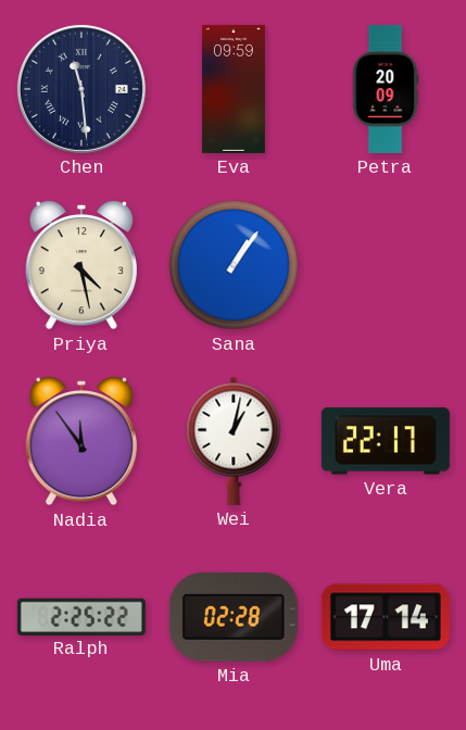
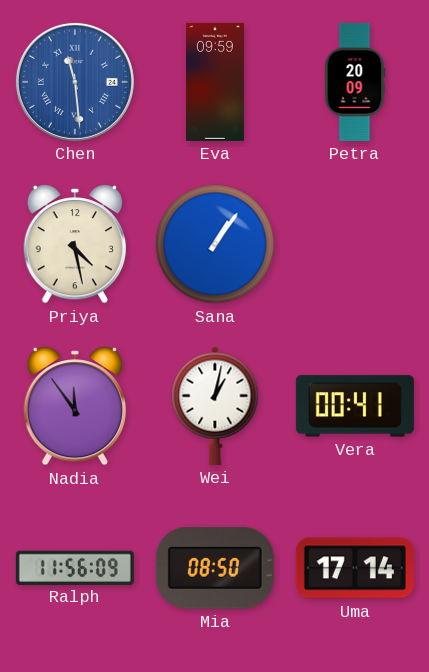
Chen dial: navy -> blue (75, 82)
Vera: 22:17 -> 00:41 (355, 406)
Ralph: 2:25 -> 11:56 (75, 567)
Mia: 02:28 -> 08:50 (215, 568)
